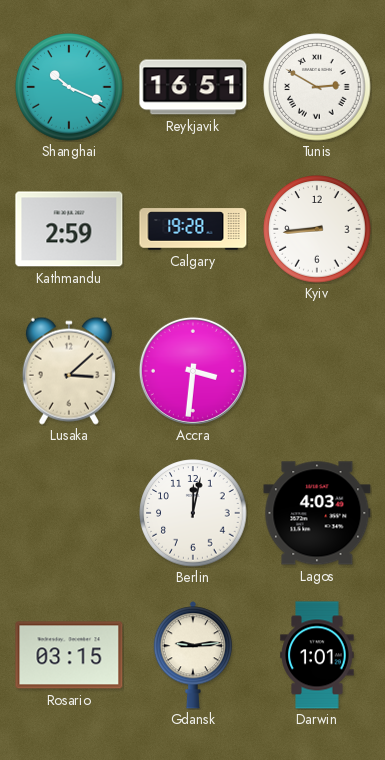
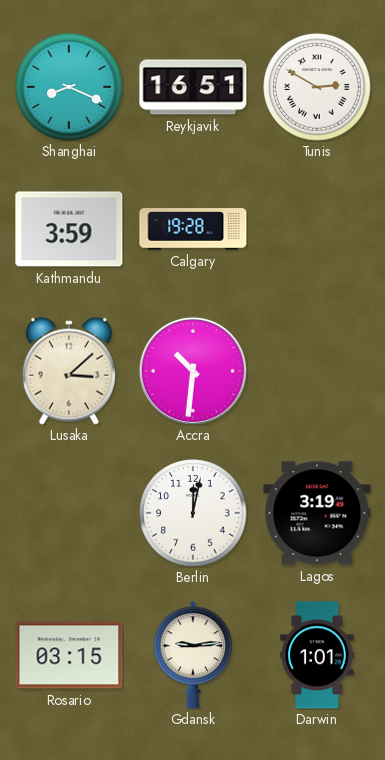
Shanghai: 10:19 -> 8:19 (69, 87)
Kathmandu: 2:59 -> 3:59 (69, 229)
Kyiv: 8:44 -> none (317, 229)
Accra: 3:31 -> 10:31 (193, 371)
Lagos: 4:03 -> 3:19 (317, 513)
